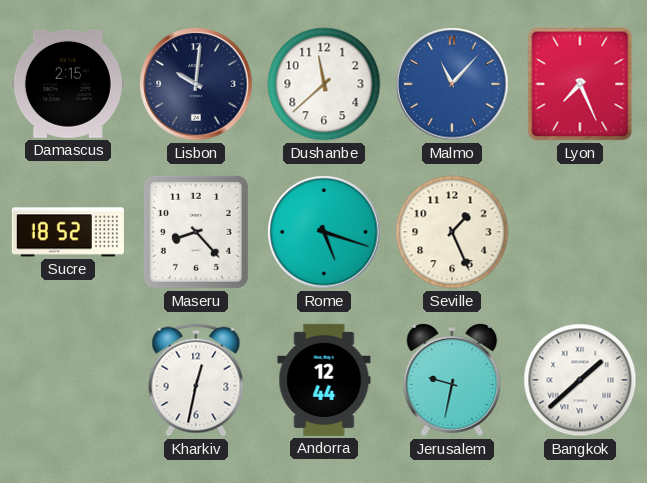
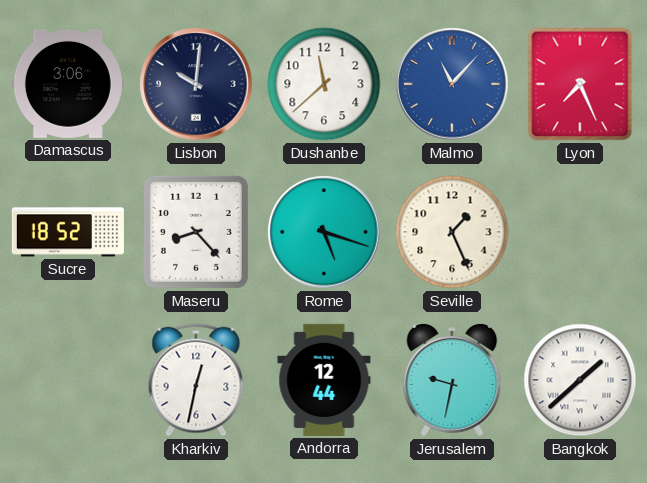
Damascus: 2:15 -> 3:06 (68, 84)
